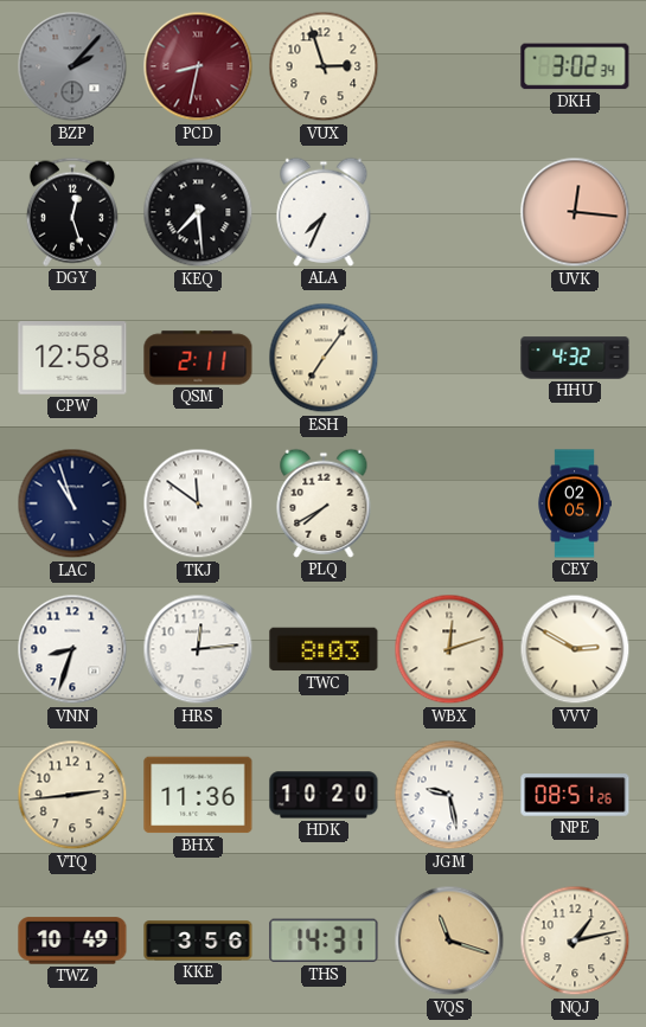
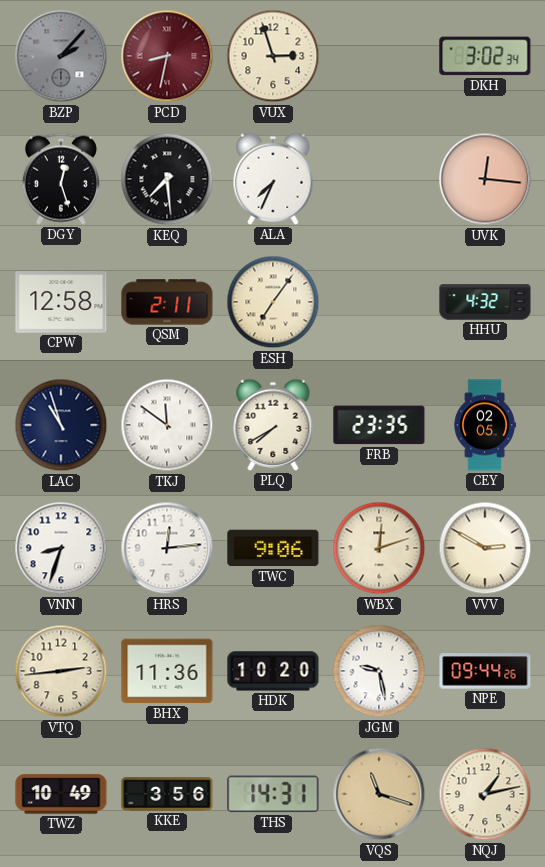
FRB: none -> 23:35 (379, 425)
TWC: 8:03 -> 9:06 (273, 548)
NPE: 08:51 -> 09:44 (485, 671)
